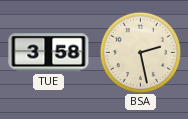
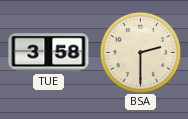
BSA: 2:28 -> 2:30 (140, 52)
